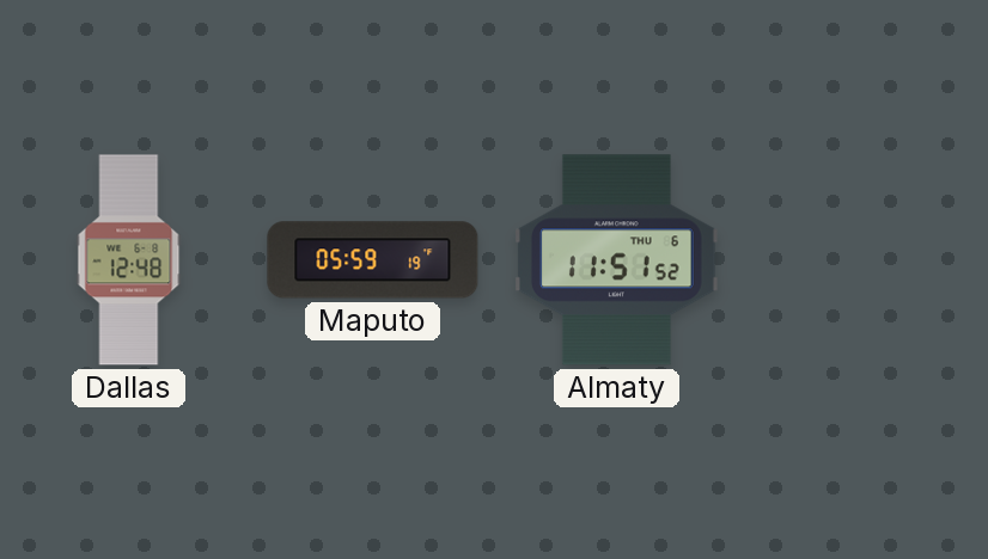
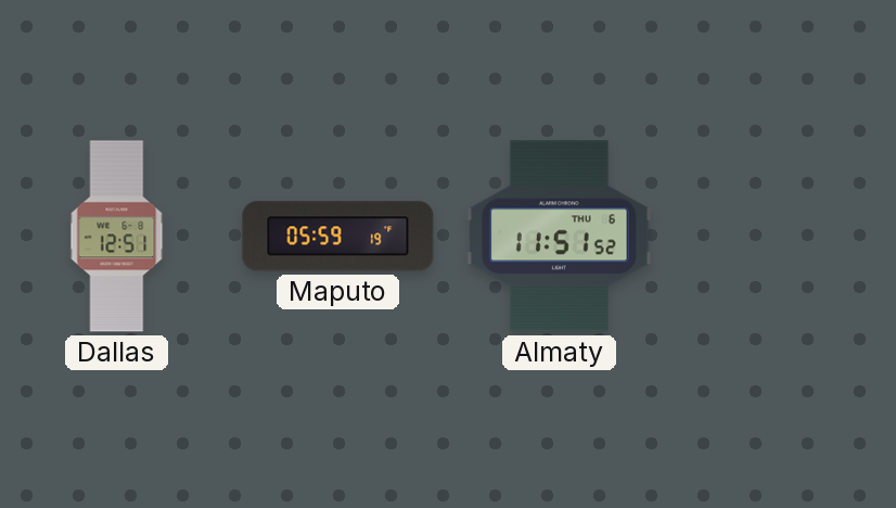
Dallas: 12:48 -> 12:51 (117, 237)
